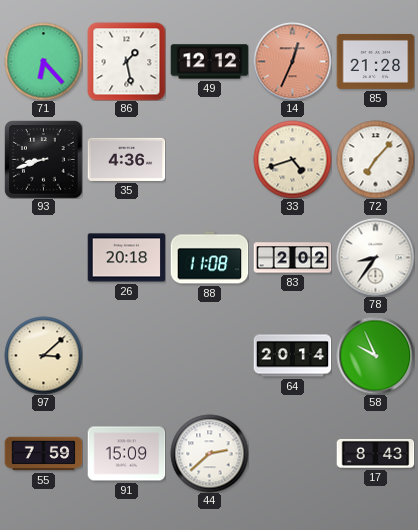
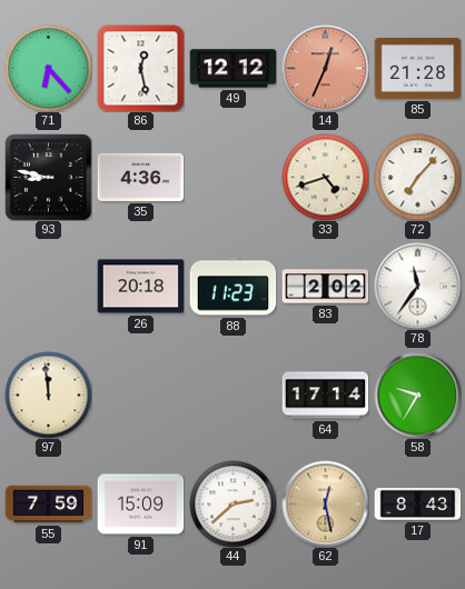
86: 1:28 -> 12:28 (140, 68)
93: 8:42 -> 8:47 (48, 177)
88: 11:08 -> 11:23 (233, 287)
78: 8:36 -> 11:36 (417, 286)
97: 3:08 -> 11:59 (48, 395)
64: 20:14 -> 17:14 (325, 396)
58: 9:56 -> 9:35 (417, 395)
62: none -> 12:28 (325, 503)
